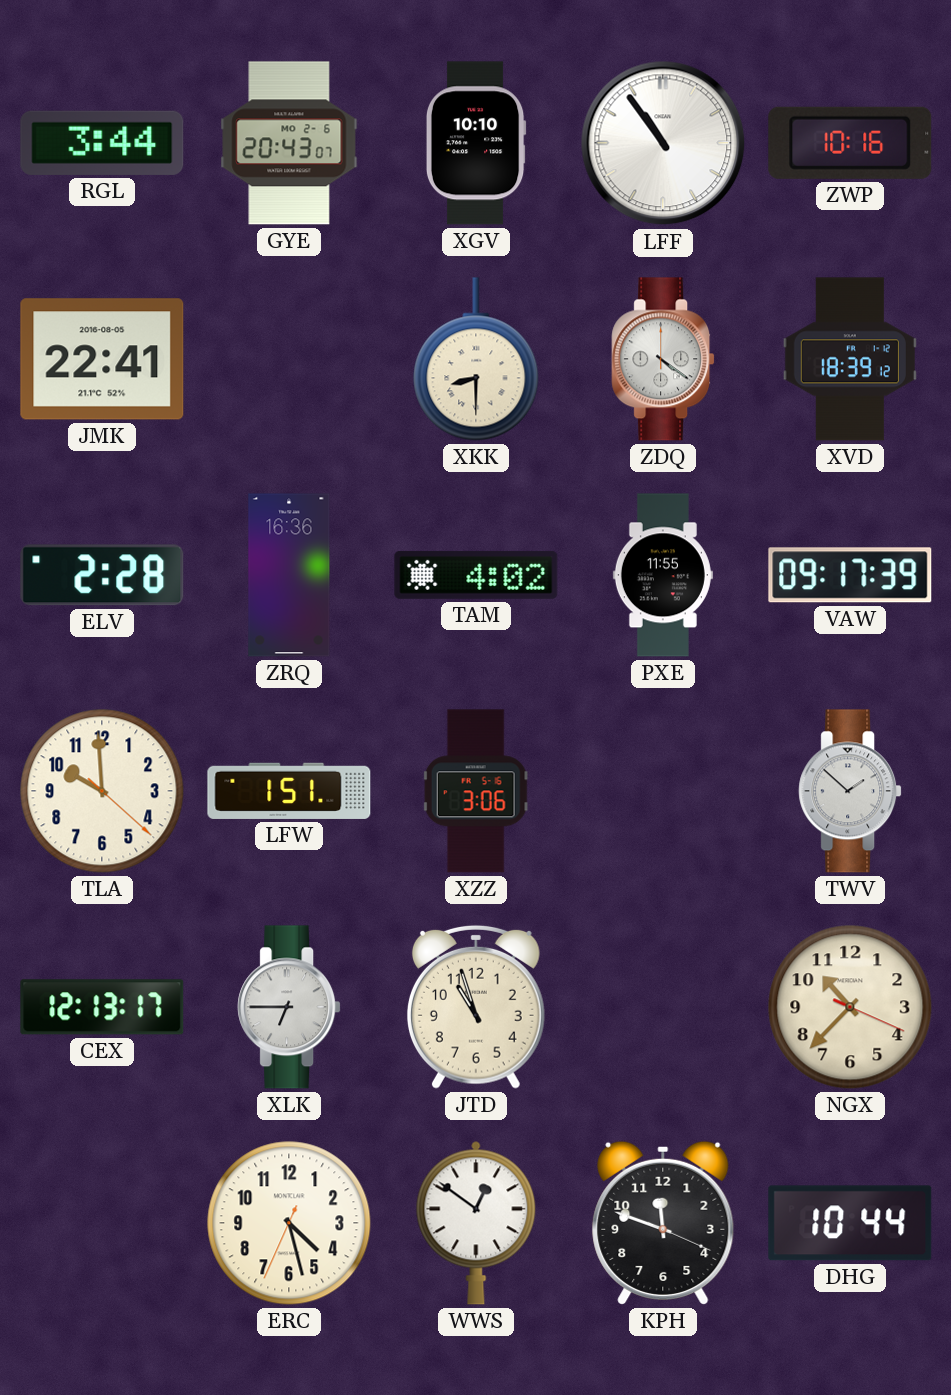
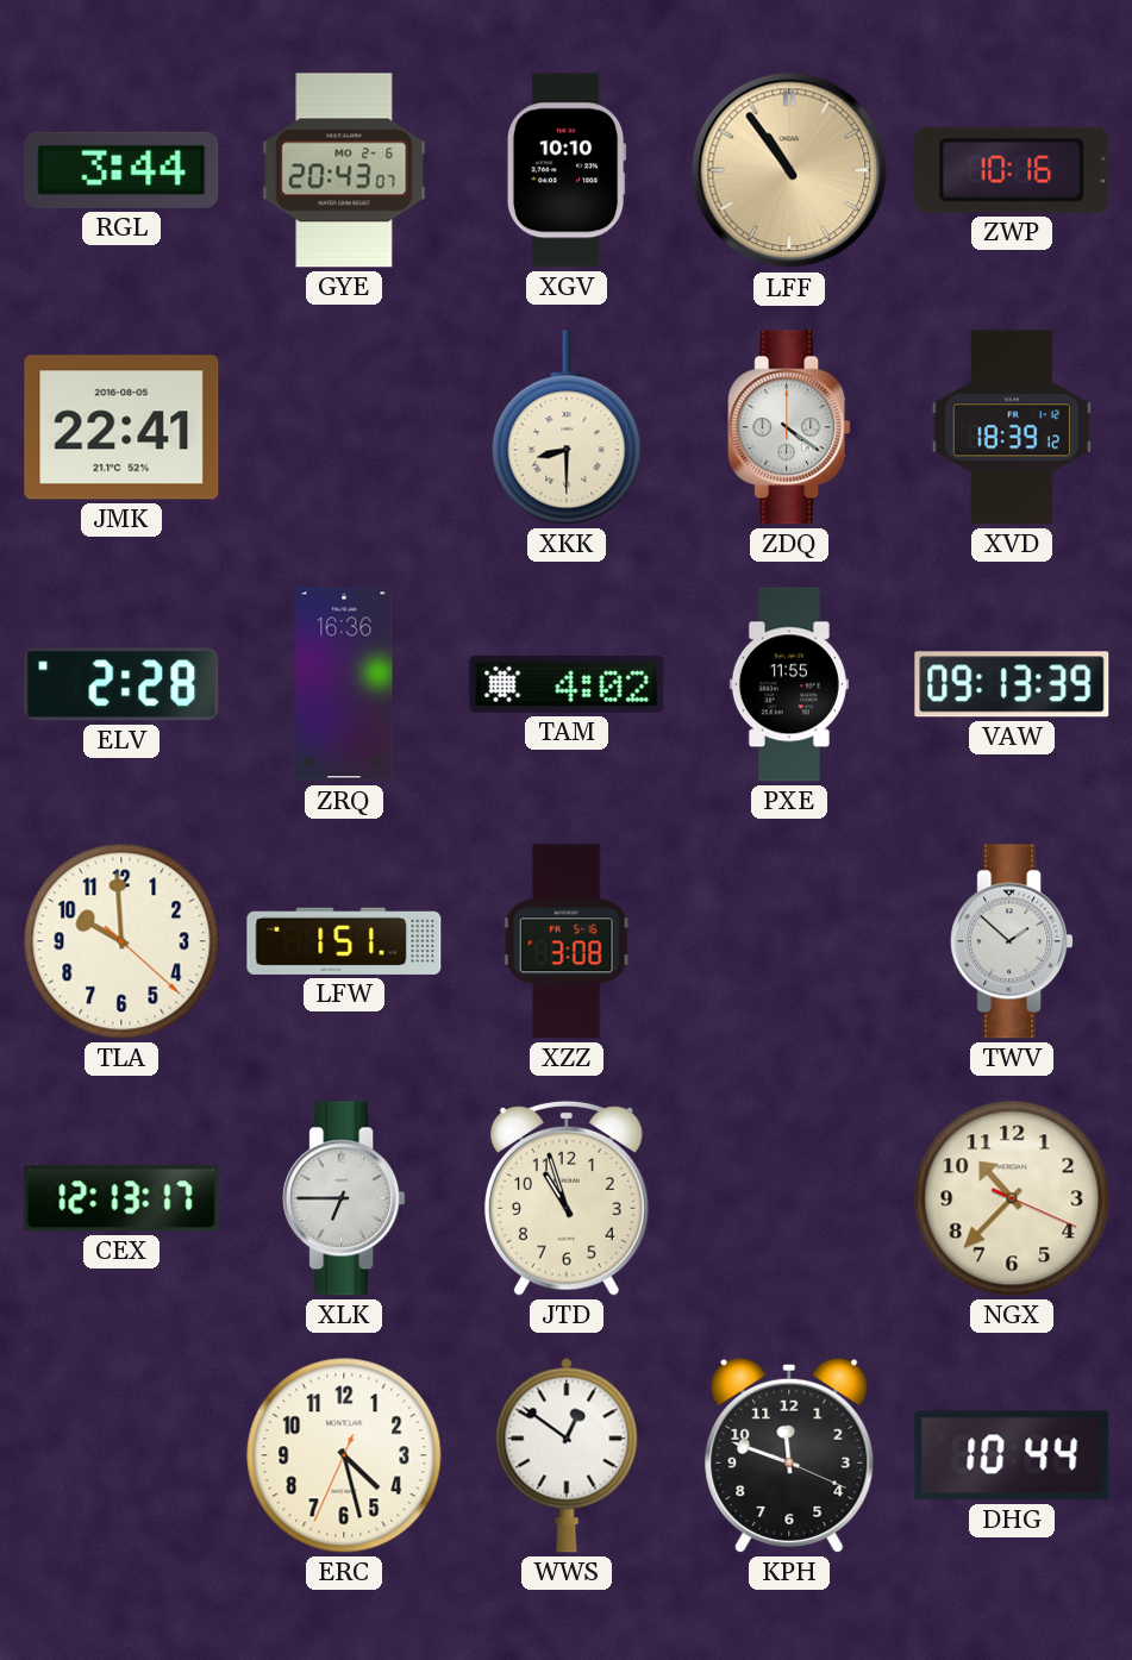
LFF dial: white -> champagne (789, 170)
VAW: 09:17 -> 09:13 (1012, 684)
XZZ: 3:06 -> 3:08 (567, 941)
